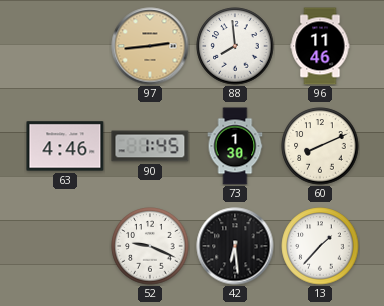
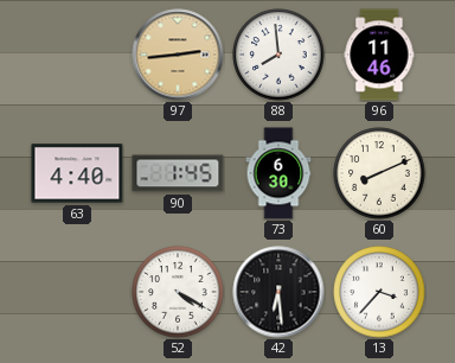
63: 4:46 -> 4:40 (77, 173)
73: 1:30 -> 6:30 (278, 173)
52: 9:19 -> 4:20 (178, 292)
13: 1:37 -> 3:37 (379, 292)
